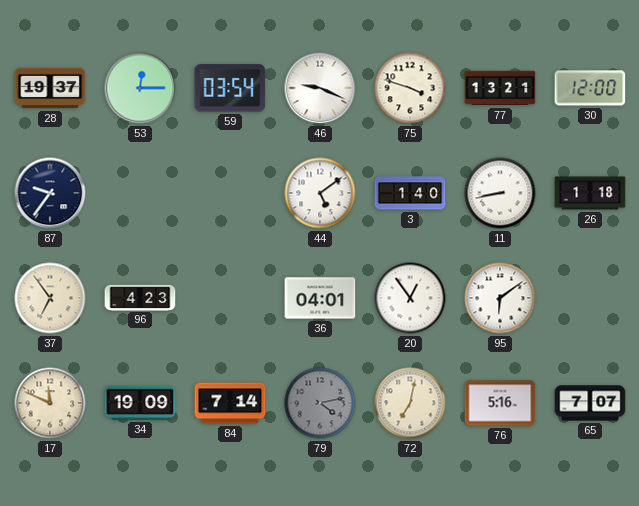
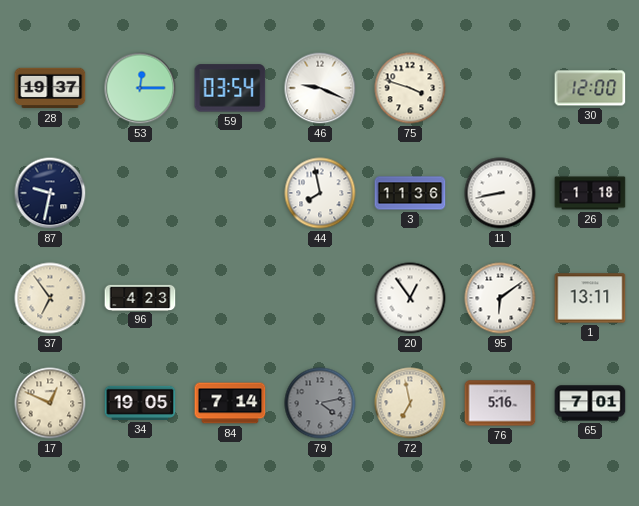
77: 13:21 -> none (500, 88)
87: 9:36 -> 9:32 (50, 193)
44: 5:09 -> 7:58 (320, 193)
3: 1:40 -> 11:36 (410, 193)
36: 04:01 -> none (320, 298)
1: none -> 13:11 (590, 298)
17: 11:49 -> 12:49 (50, 403)
34: 19:09 -> 19:05 (140, 403)
72: 7:02 -> 6:58 (410, 403)
65: 7:07 -> 7:01 (590, 403)
